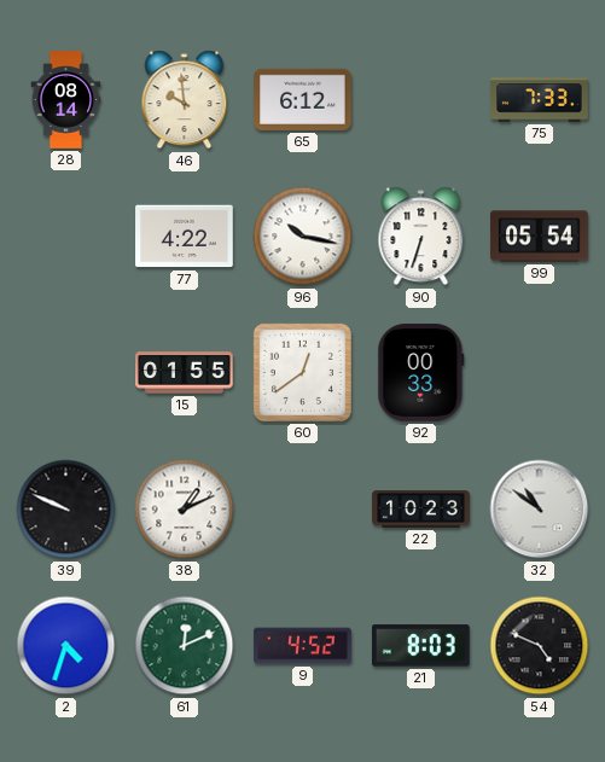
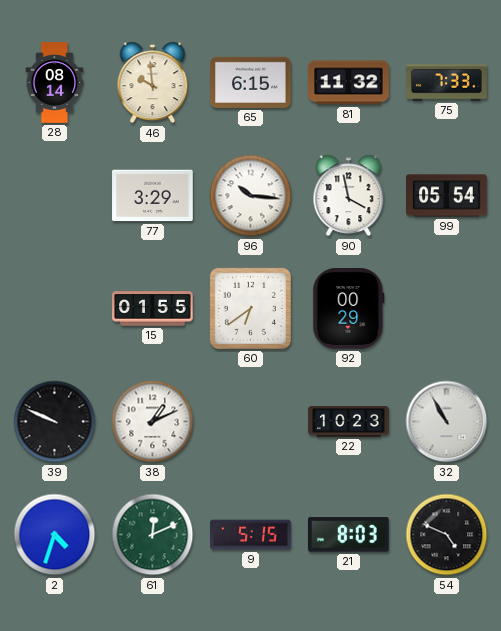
65: 6:12 -> 6:15 (251, 82)
81: none -> 11:32 (349, 83)
77: 4:22 -> 3:29 (153, 196)
96: 10:17 -> 10:16 (251, 196)
90: 6:33 -> 3:58 (349, 196)
60: 12:39 -> 6:39 (250, 308)
92: 00:33 -> 00:29 (349, 309)
32: 10:51 -> 10:55 (447, 422)
9: 4:52 -> 5:15 (251, 535)
